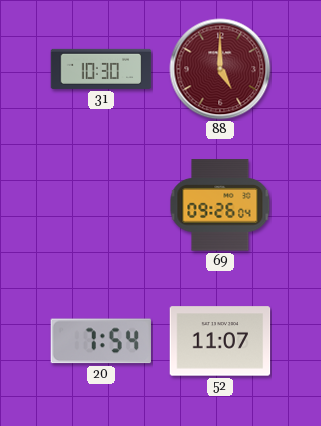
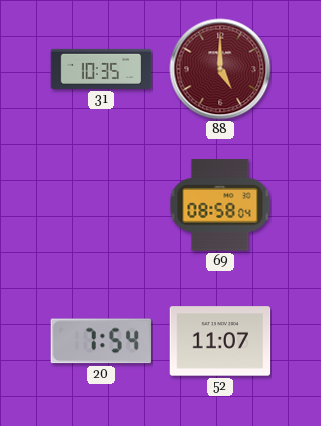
31: 10:30 -> 10:35 (101, 69)
69: 09:26 -> 08:58 (220, 205)
